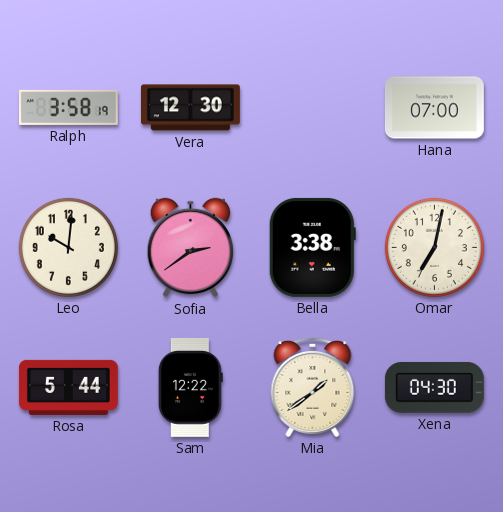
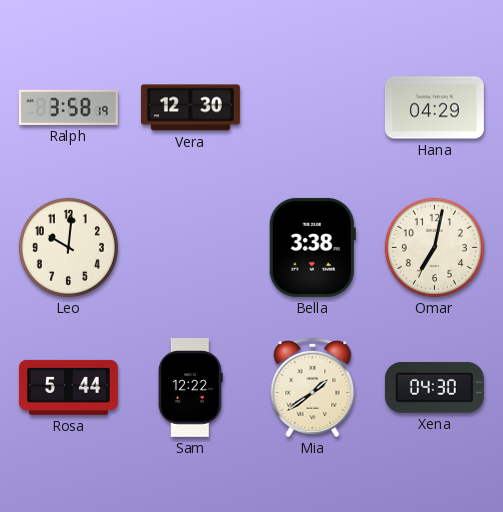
Hana: 07:00 -> 04:29 (434, 108)
Sofia: 2:39 -> none (191, 248)
